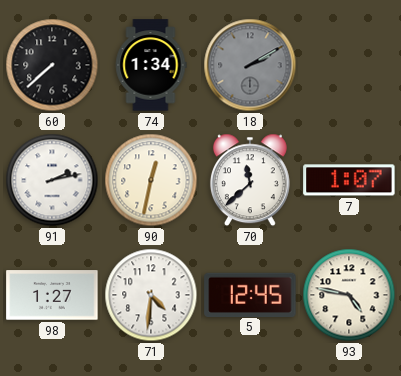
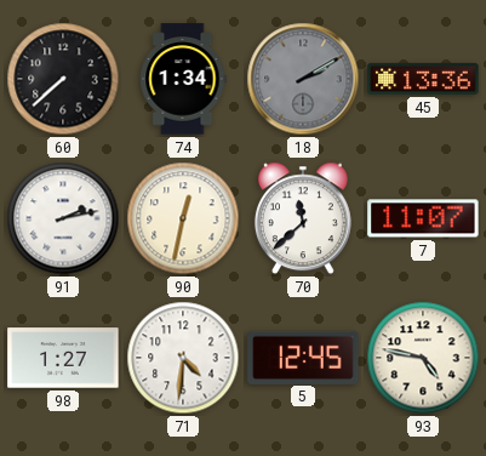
45: none -> 13:36 (423, 79)
7: 1:07 -> 11:07 (423, 218)
